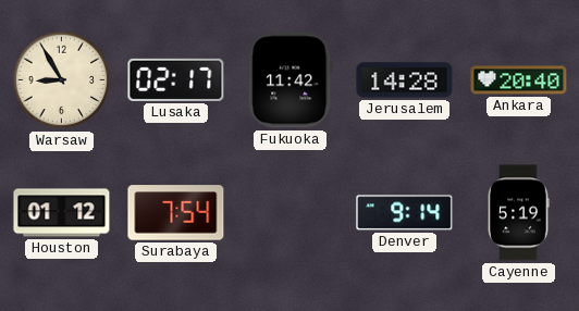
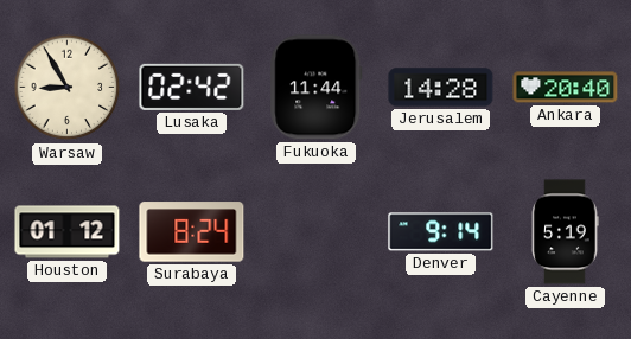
Lusaka: 02:17 -> 02:42 (192, 87)
Fukuoka: 11:42 -> 11:44 (317, 88)
Surabaya: 7:54 -> 8:24 (192, 232)
